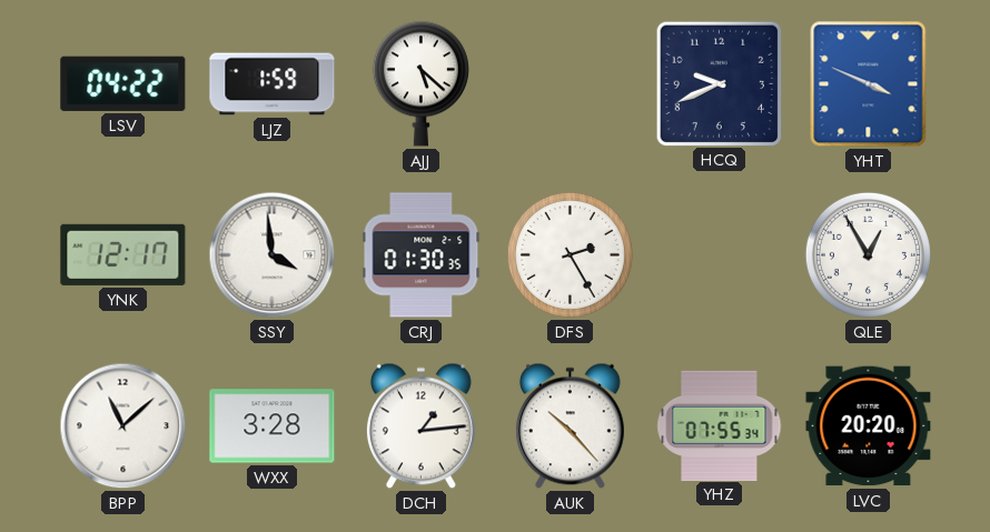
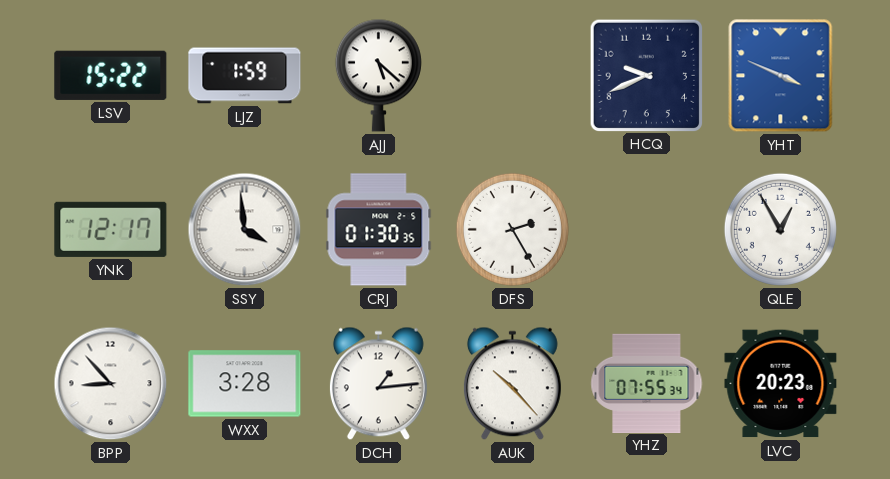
LSV: 04:22 -> 15:22 (111, 75)
BPP: 11:08 -> 8:53 (111, 384)
LVC: 20:20 -> 20:23 (781, 384)
